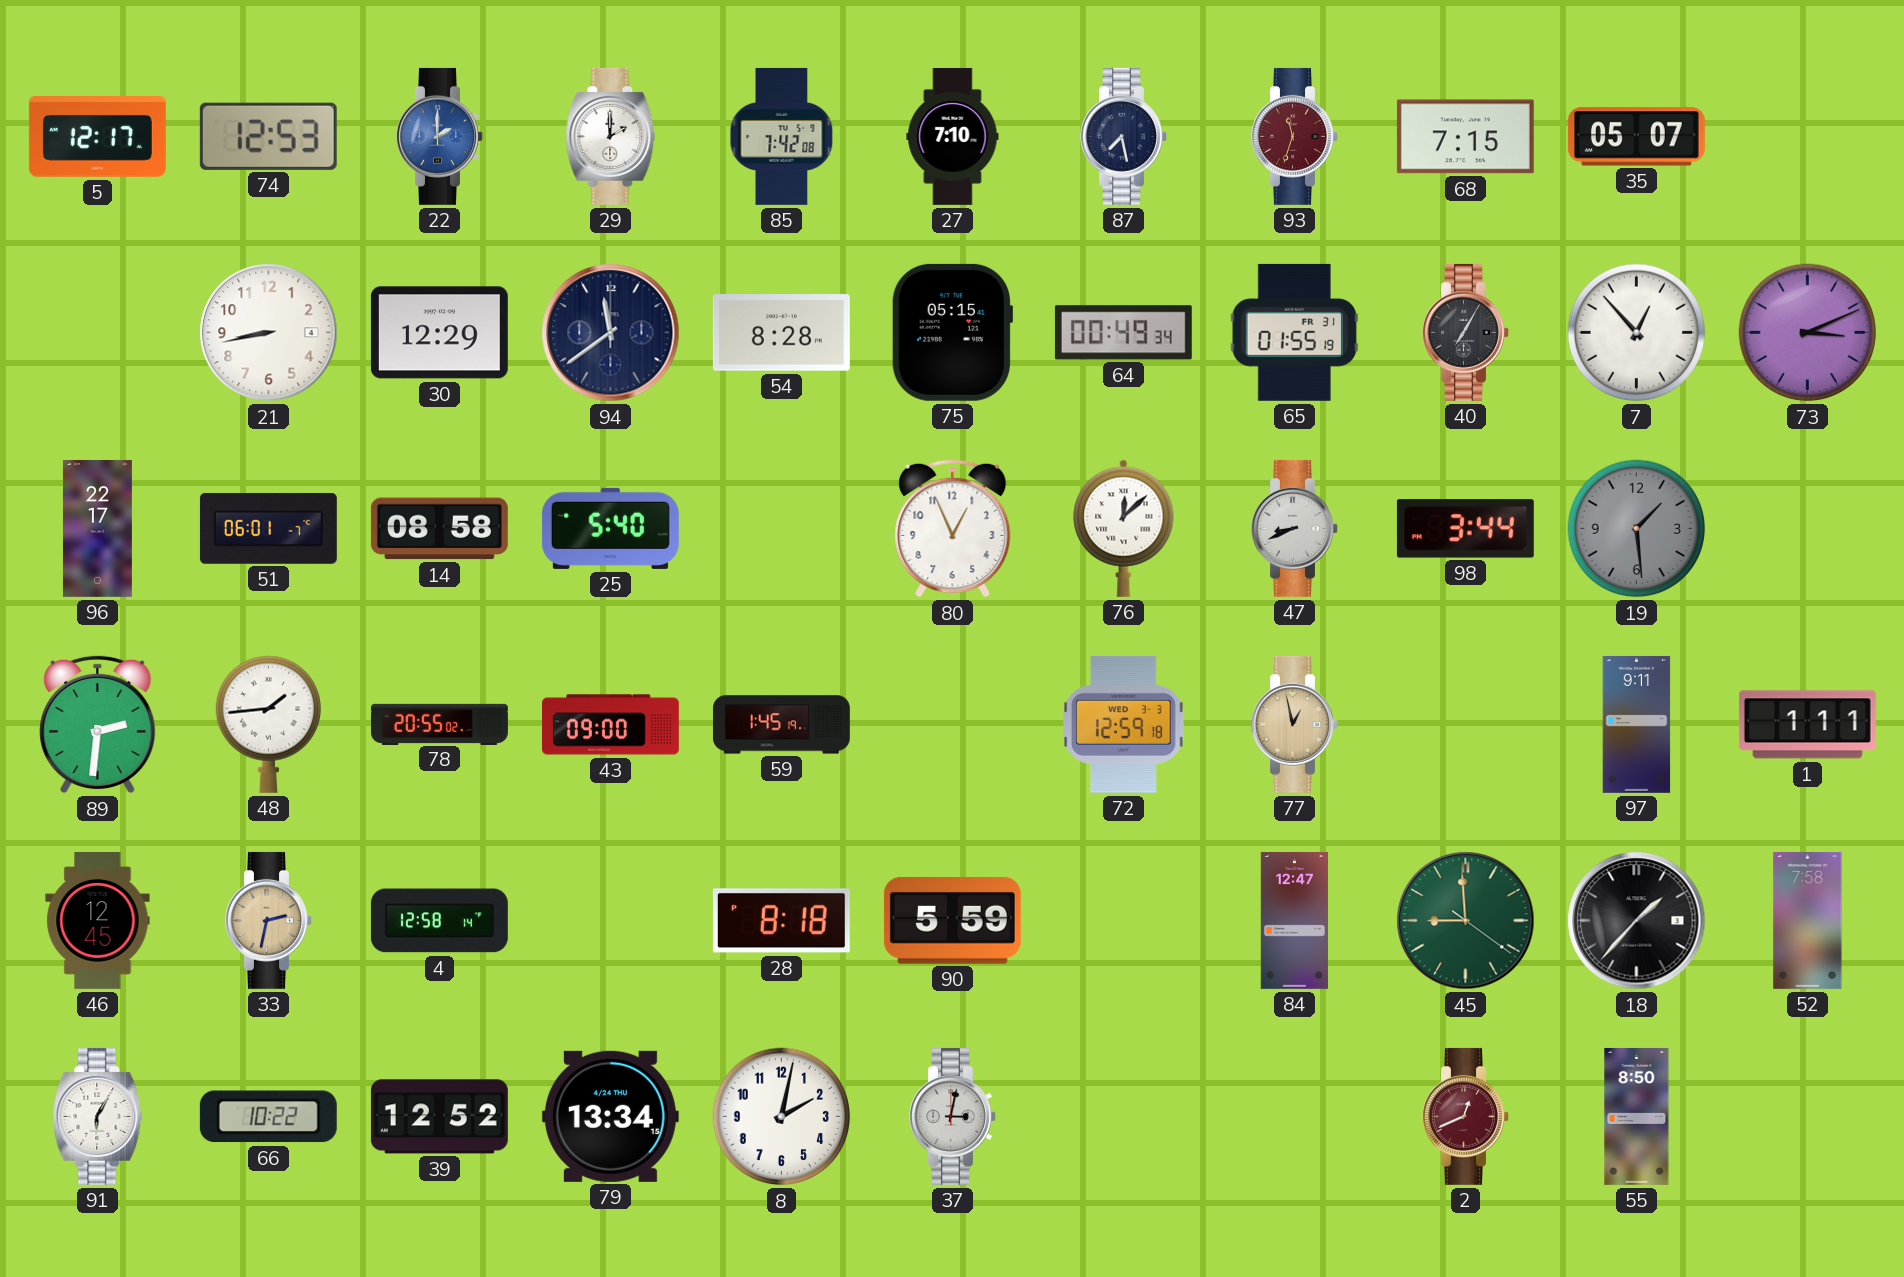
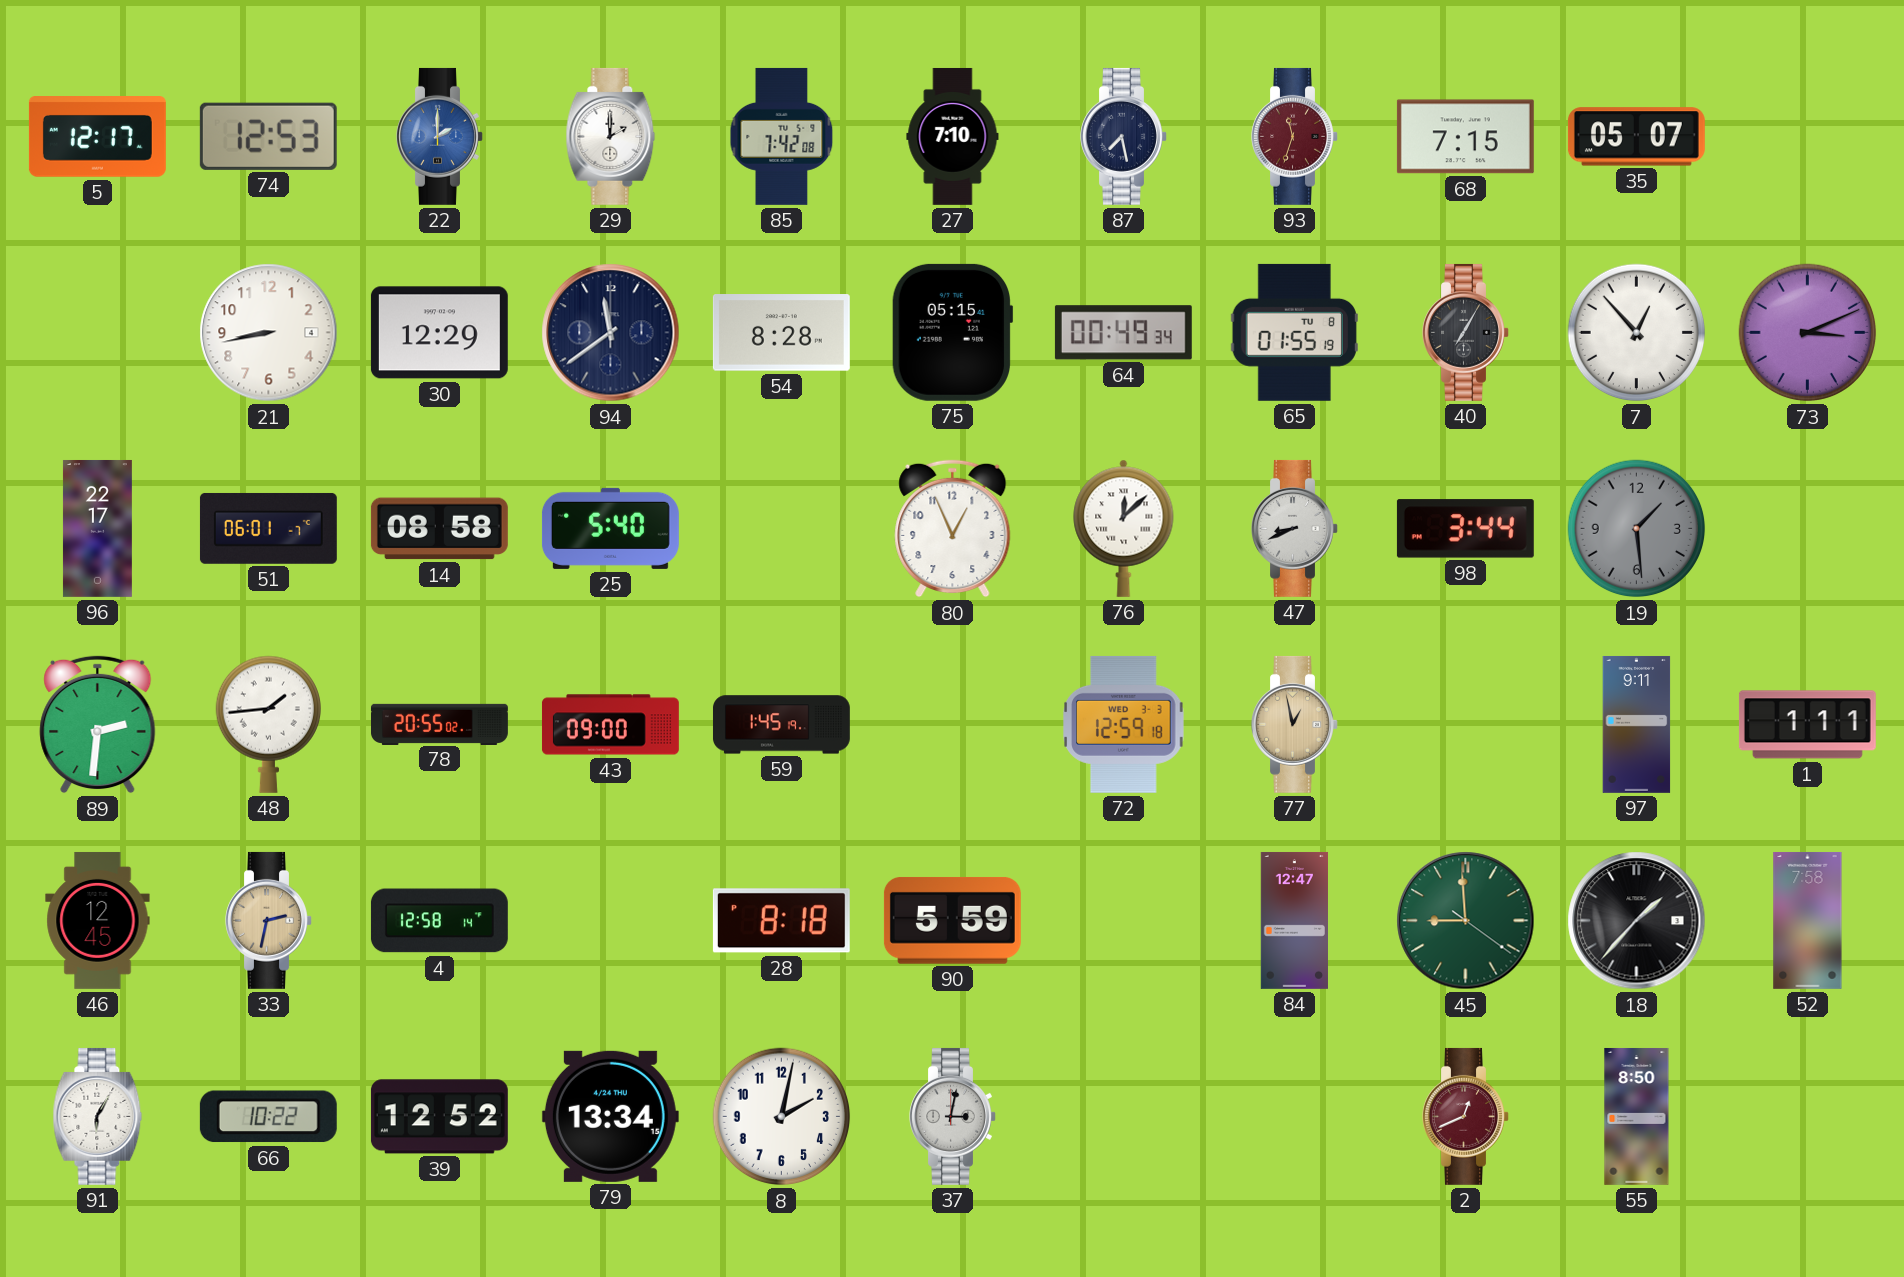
65 date: FR 31 -> TU 8 (1294, 332)
